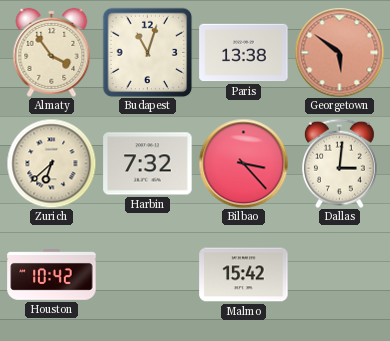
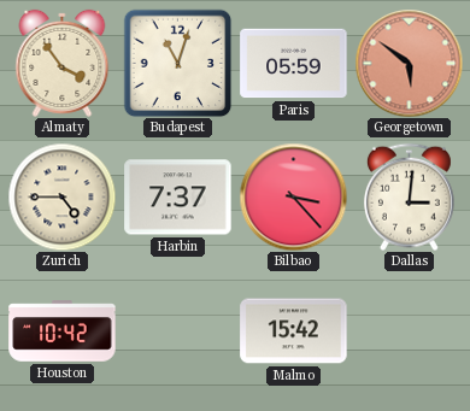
Paris: 13:38 -> 05:59 (294, 64)
Zurich: 6:38 -> 4:45 (61, 196)
Harbin: 7:32 -> 7:37 (178, 198)
